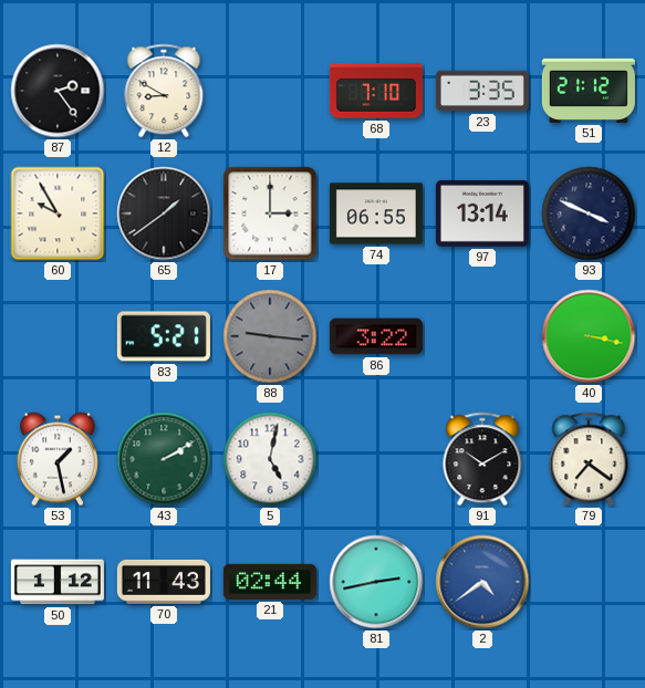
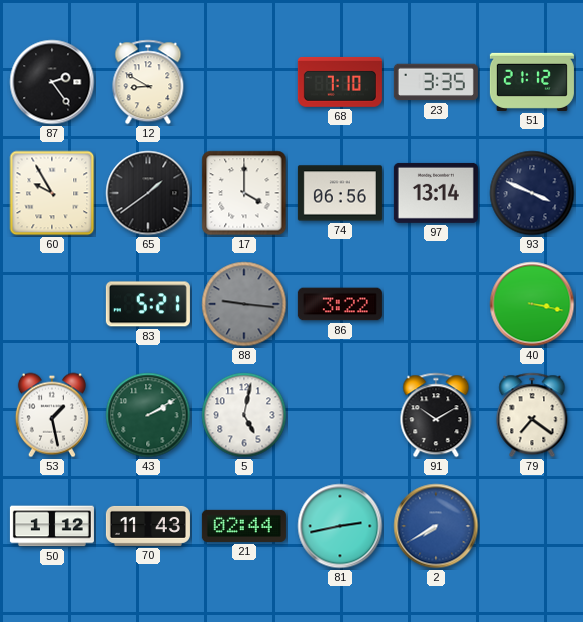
17: 3:00 -> 4:00 (244, 193)
74: 06:55 -> 06:56 (340, 193)
2: 4:39 -> 7:40 (436, 526)
